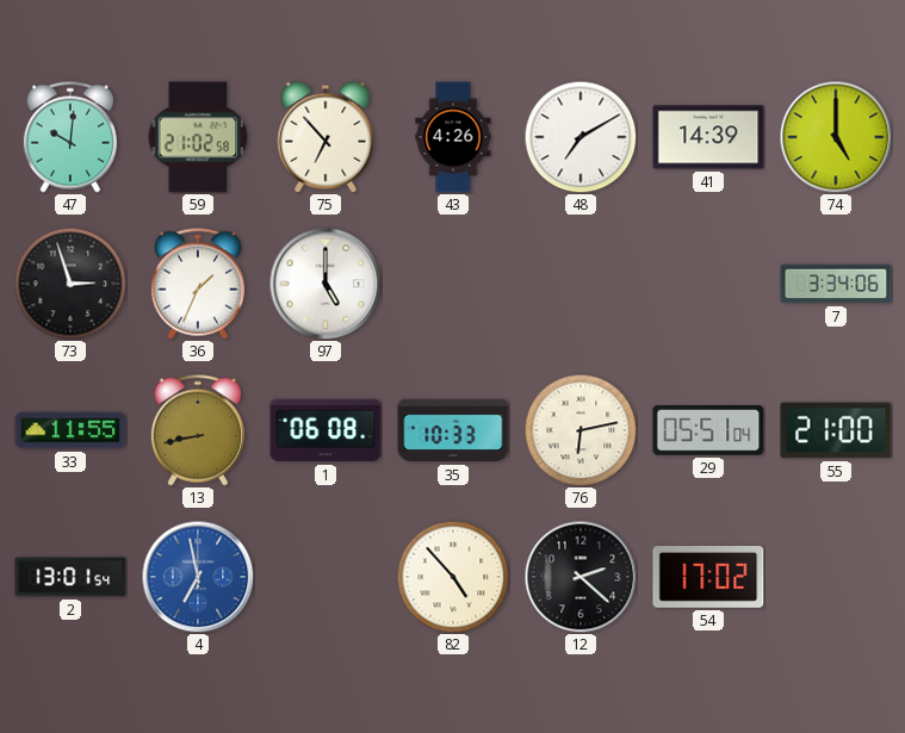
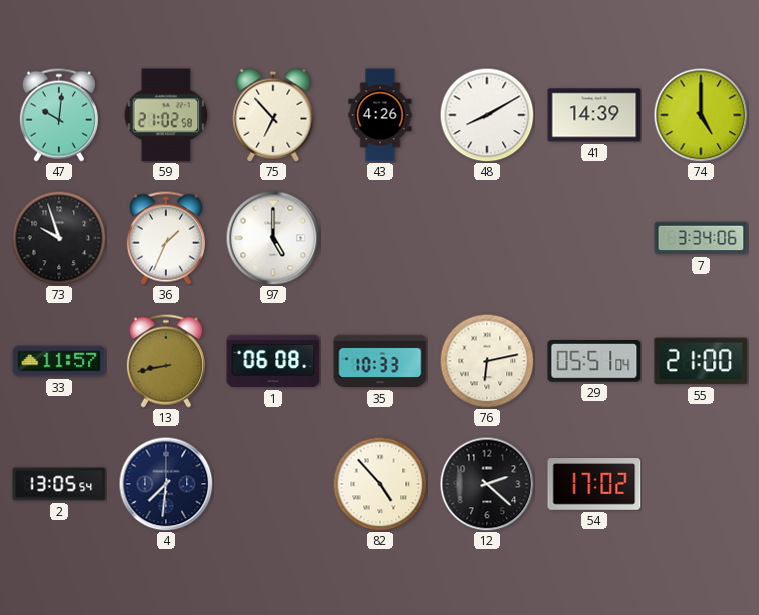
48: 7:10 -> 8:10 (487, 115)
73: 2:57 -> 9:57 (59, 238)
33: 11:55 -> 11:57 (59, 361)
2: 13:01 -> 13:05 (59, 484)
4: 6:58 -> 7:31 (166, 484)
4 dial: blue -> navy (166, 484)
